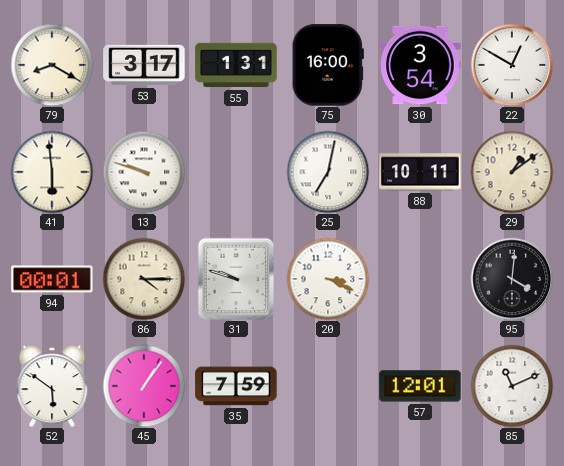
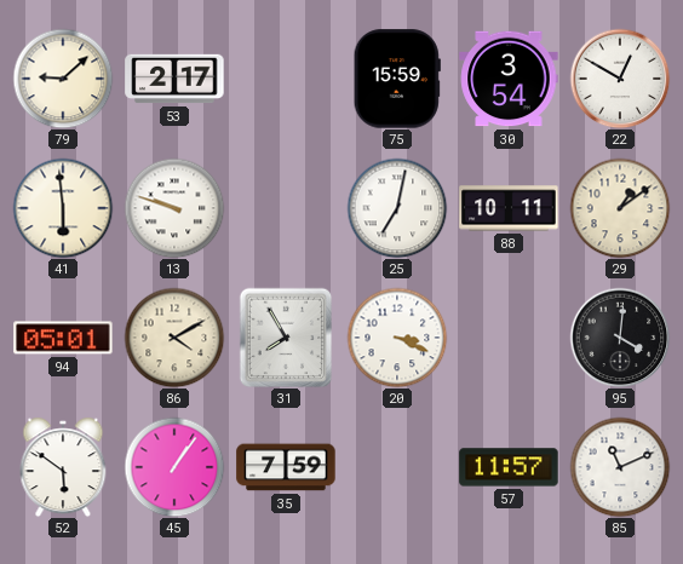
79: 8:20 -> 9:08 (63, 79)
53: 3:17 -> 2:17 (174, 79)
55: 1:31 -> none (236, 65)
75: 16:00 -> 15:59 (397, 79)
94: 00:01 -> 05:01 (63, 338)
86: 4:15 -> 4:10 (174, 338)
31: 9:48 -> 7:55 (286, 338)
57: 12:01 -> 11:57 (509, 467)
